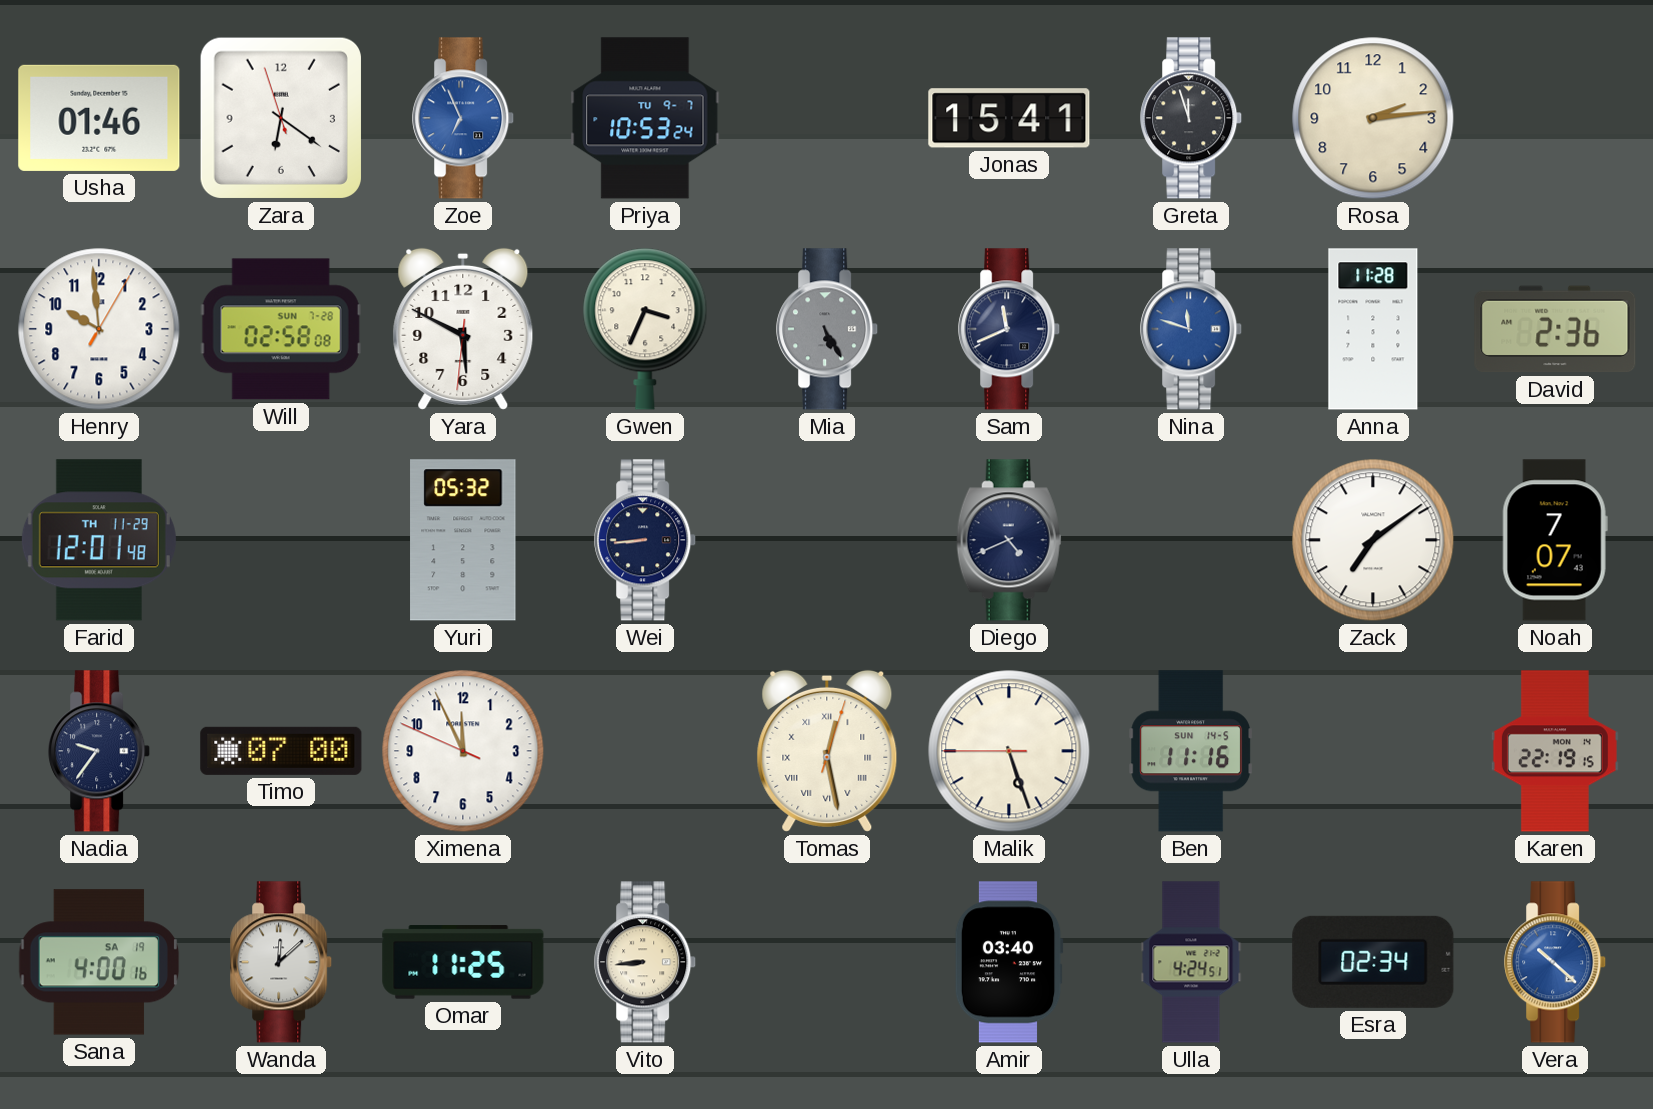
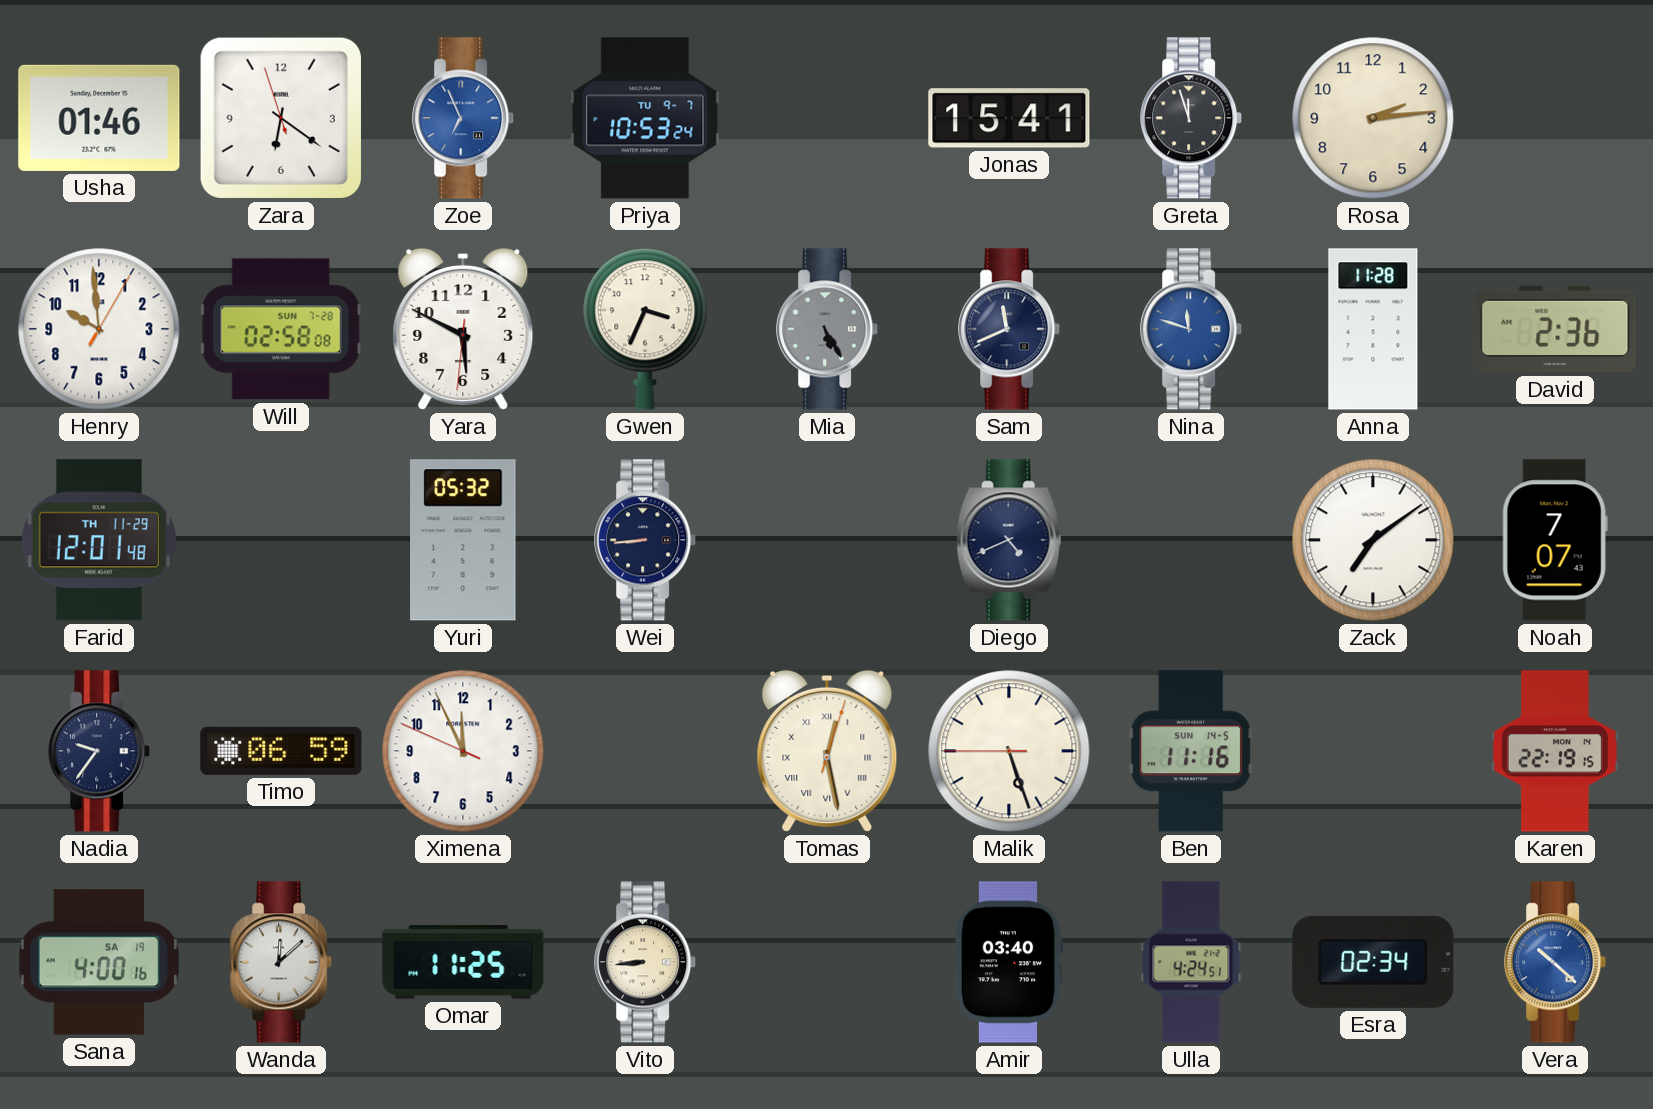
Timo: 07:00 -> 06:59 (281, 751)
